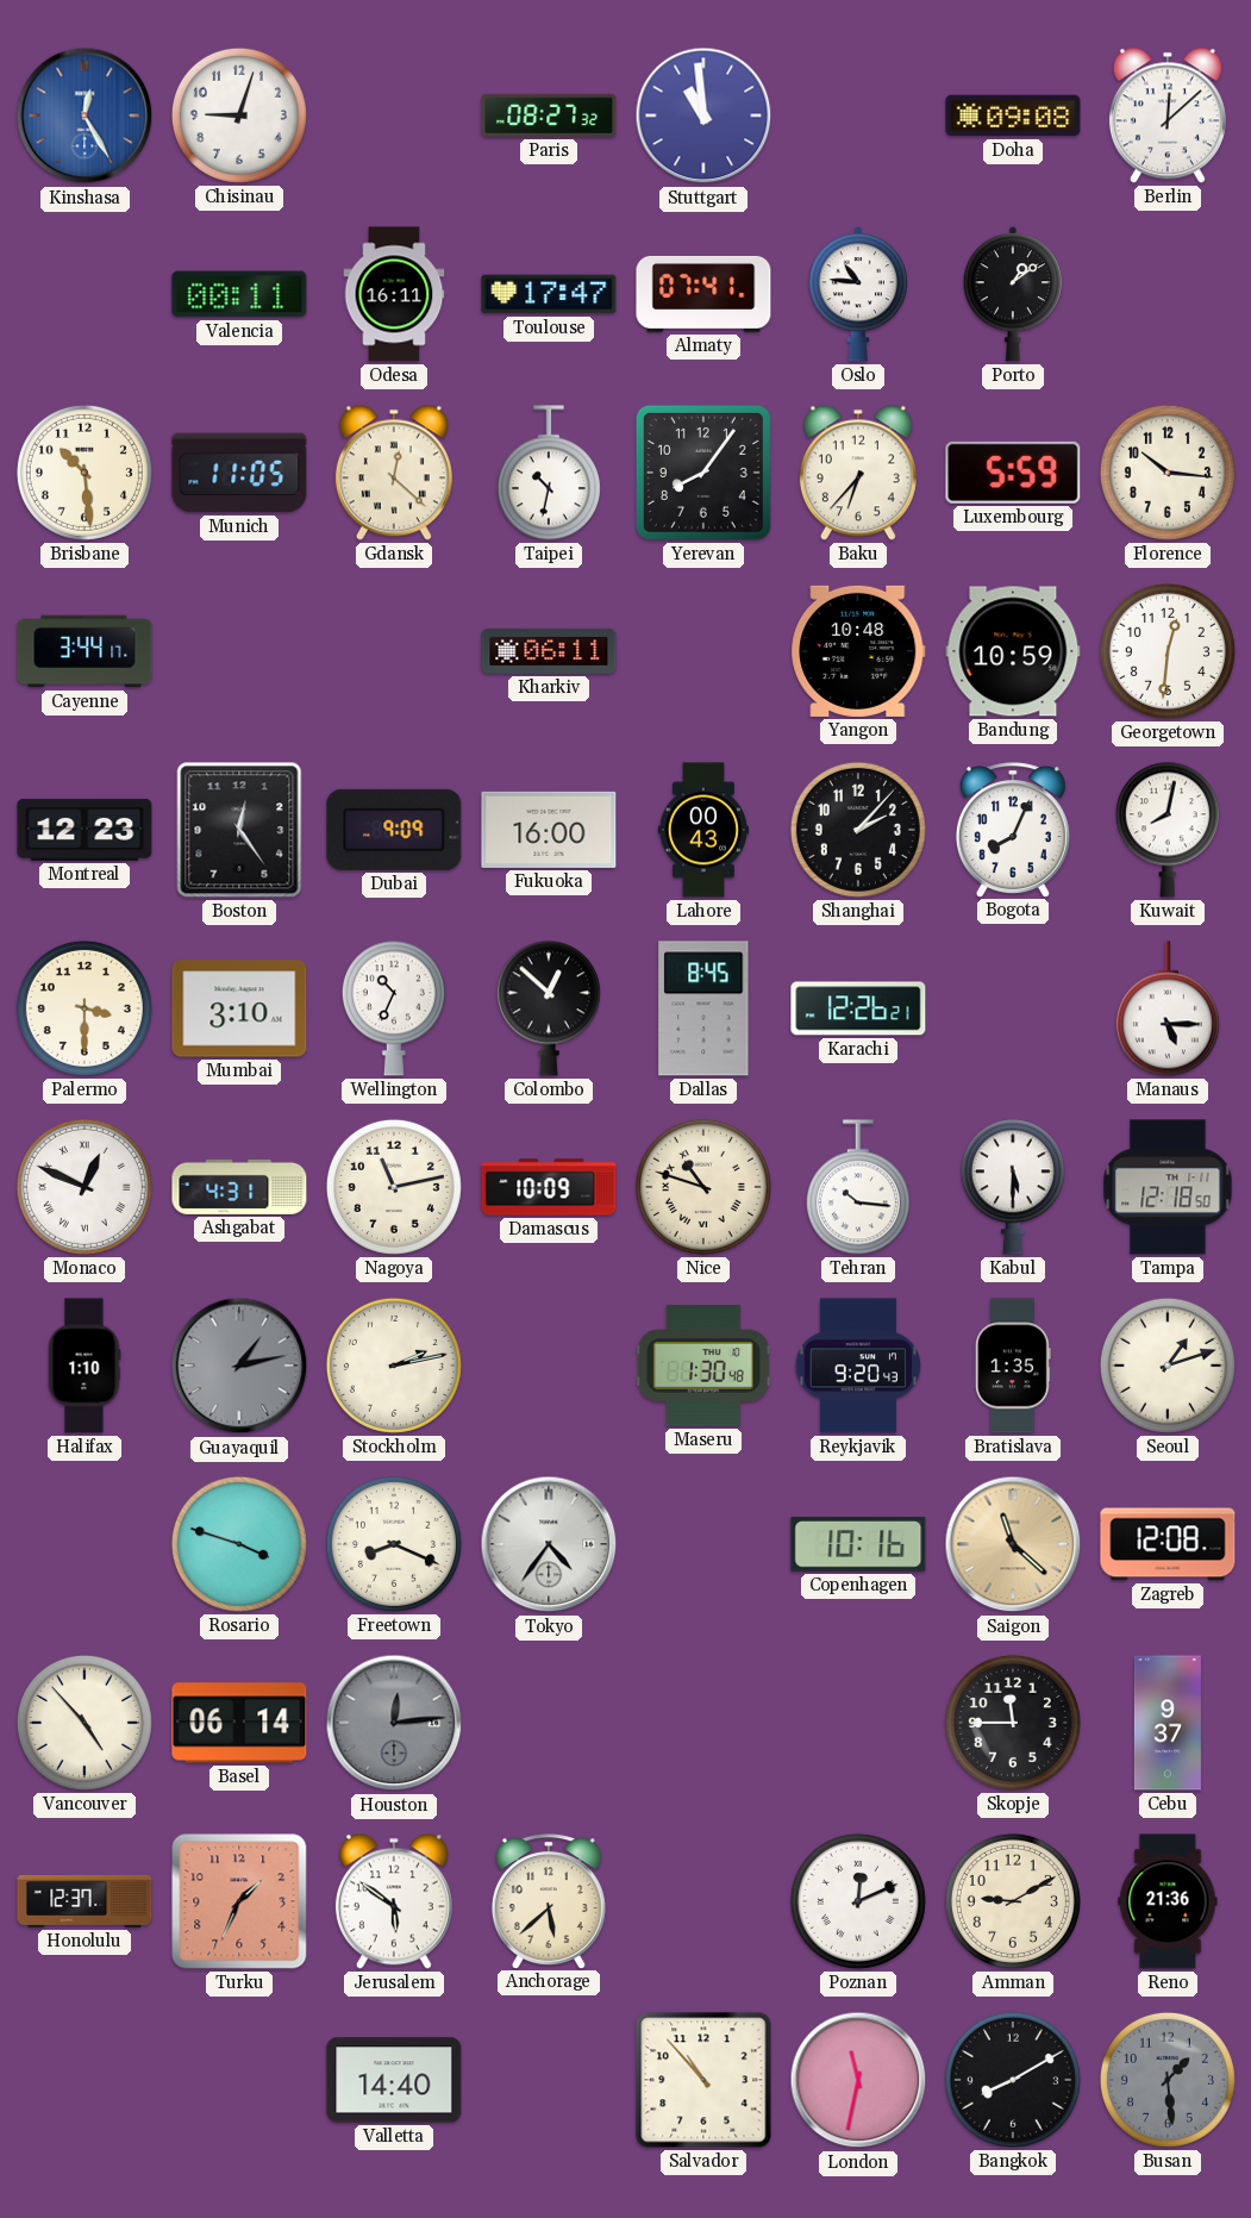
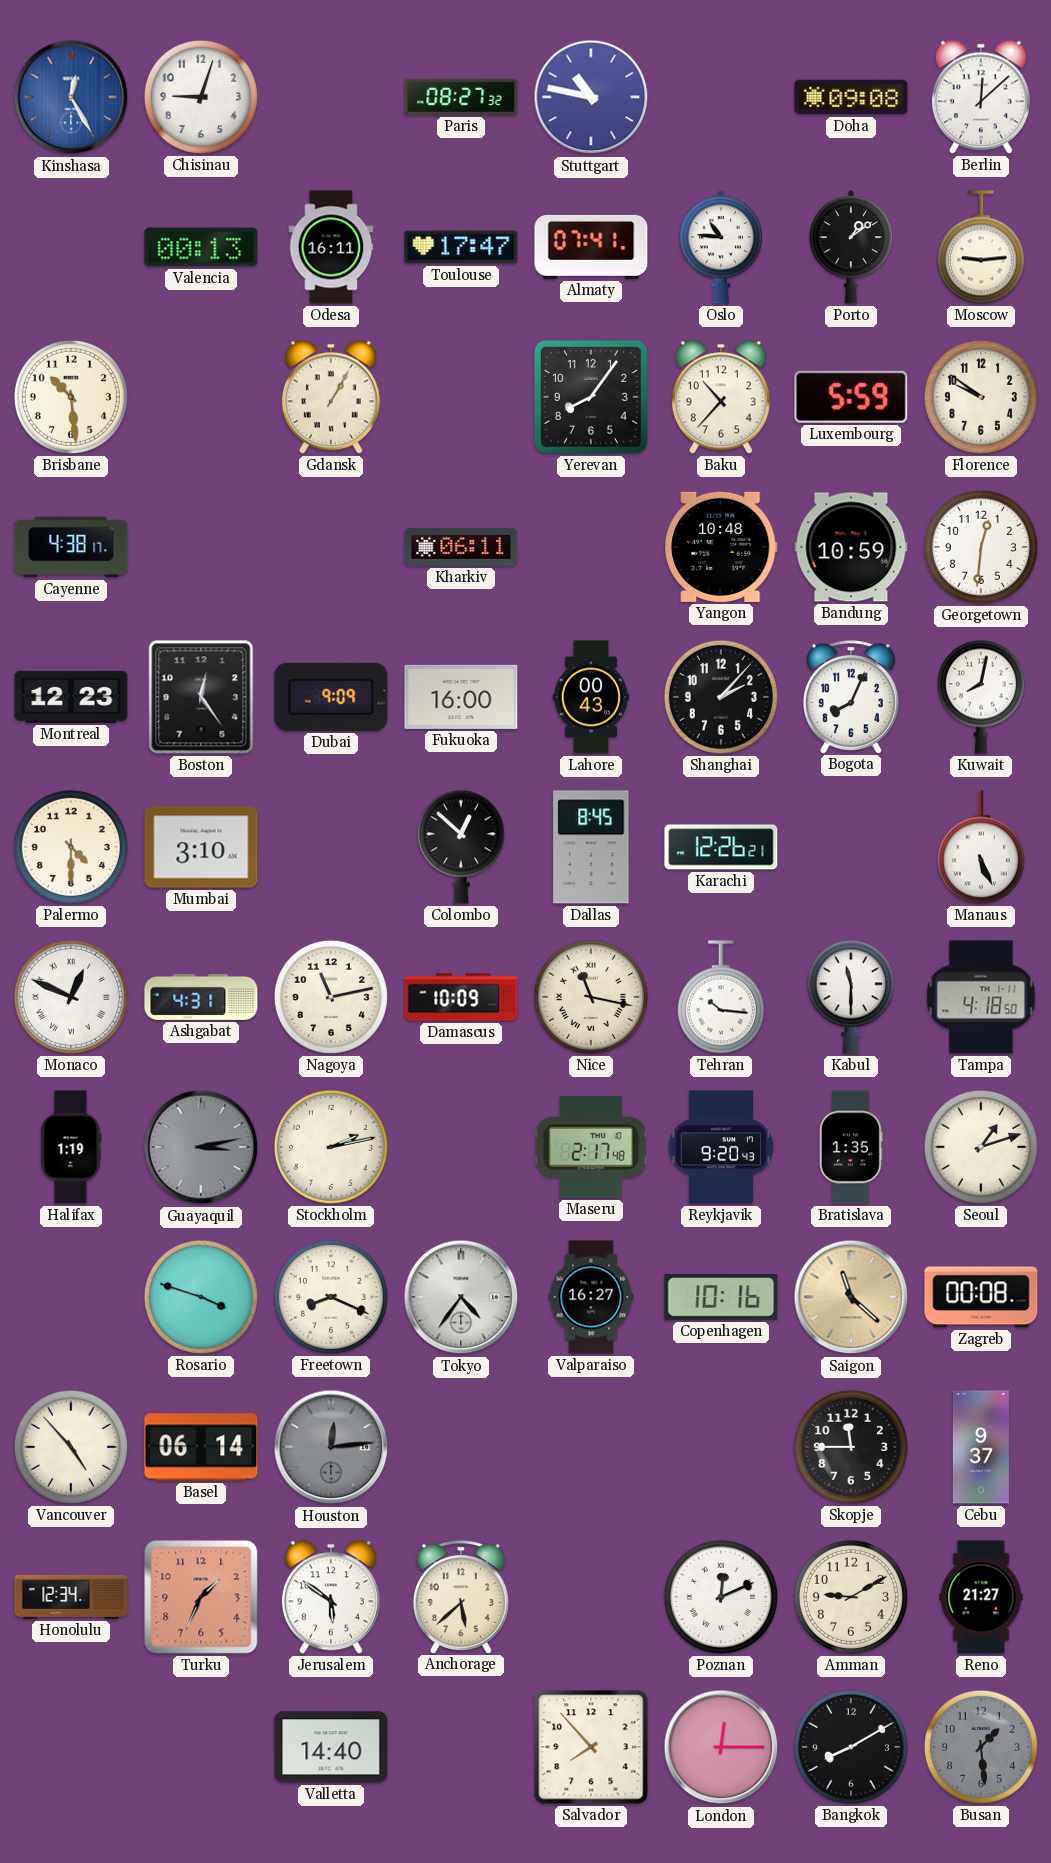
Stuttgart: 10:59 -> 10:47 (591, 97)
Valencia: 00:11 -> 00:13 (201, 247)
Moscow: none -> 9:14 (981, 247)
Munich: 11:05 -> none (239, 473)
Gdansk: 12:22 -> 1:05 (331, 397)
Taipei: 10:32 -> none (549, 473)
Baku: 6:37 -> 10:37 (721, 397)
Florence: 10:16 -> 9:51 (981, 397)
Cayenne: 3:44 -> 4:38 (71, 547)
Palermo: 3:30 -> 4:30 (71, 847)
Wellington: 10:34 -> none (394, 1008)
Manaus: 5:15 -> 5:26 (981, 847)
Nice: 10:48 -> 11:17 (591, 997)
Kabul: 5:30 -> 11:30 (851, 997)
Tampa: 12:18 -> 4:18 (981, 997)
Halifax: 1:10 -> 1:19 (71, 1147)
Guayaquil: 1:13 -> 3:13 (201, 1147)
Maseru: 1:30 -> 2:17 (591, 1147)
Valparaiso: none -> 16:27 (591, 1297)
Zagreb: 12:08 -> 00:08 (981, 1297)
Honolulu: 12:37 -> 12:34 (71, 1597)
Reno: 21:36 -> 21:27 (981, 1597)
Salvador: 10:53 -> 7:53 (591, 1747)
London: 11:32 -> 12:15 (721, 1747)
